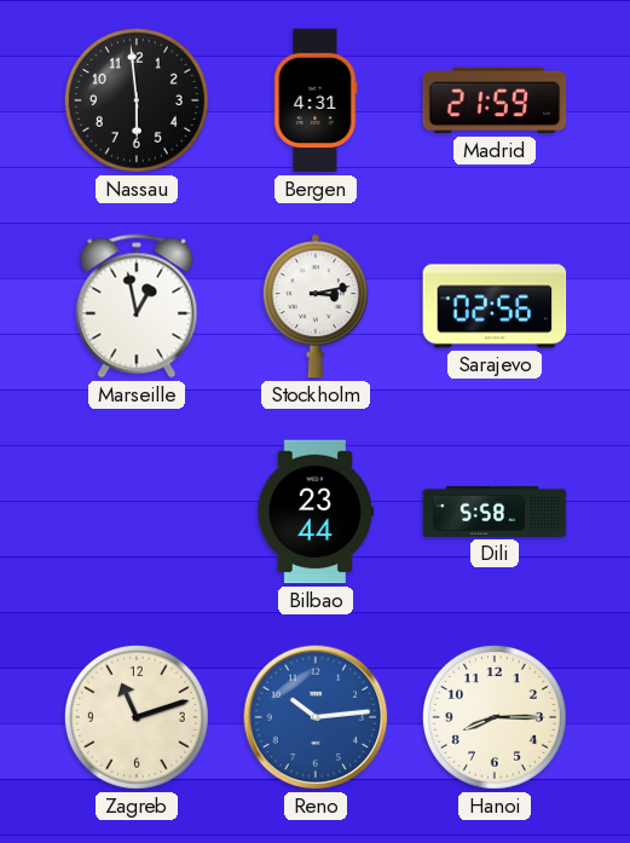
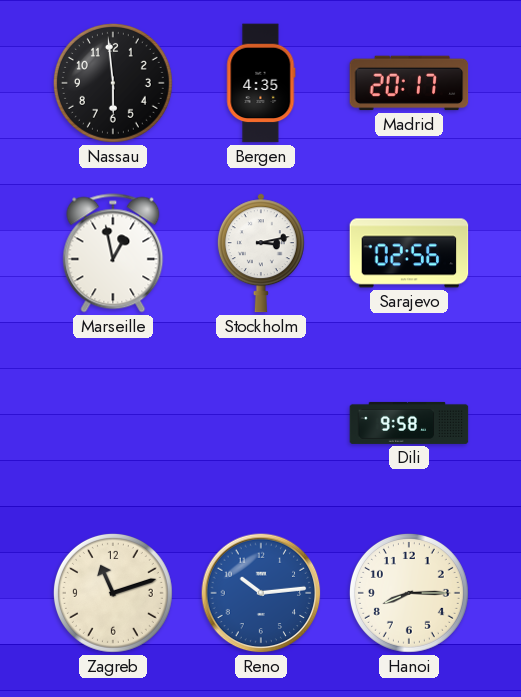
Bergen: 4:31 -> 4:35 (261, 83)
Madrid: 21:59 -> 20:17 (409, 83)
Bilbao: 23:44 -> none (316, 512)
Dili: 5:58 -> 9:58 (409, 423)
